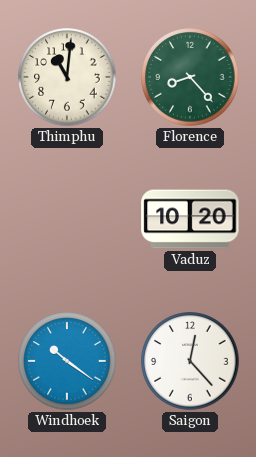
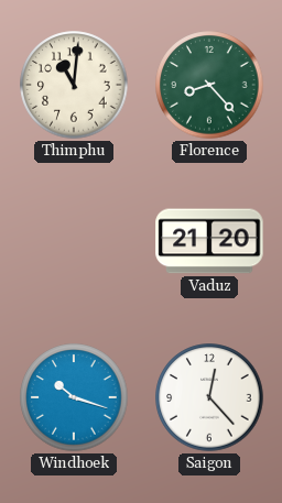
Vaduz: 10:20 -> 21:20 (209, 241)
Windhoek: 10:21 -> 10:18 (74, 397)
